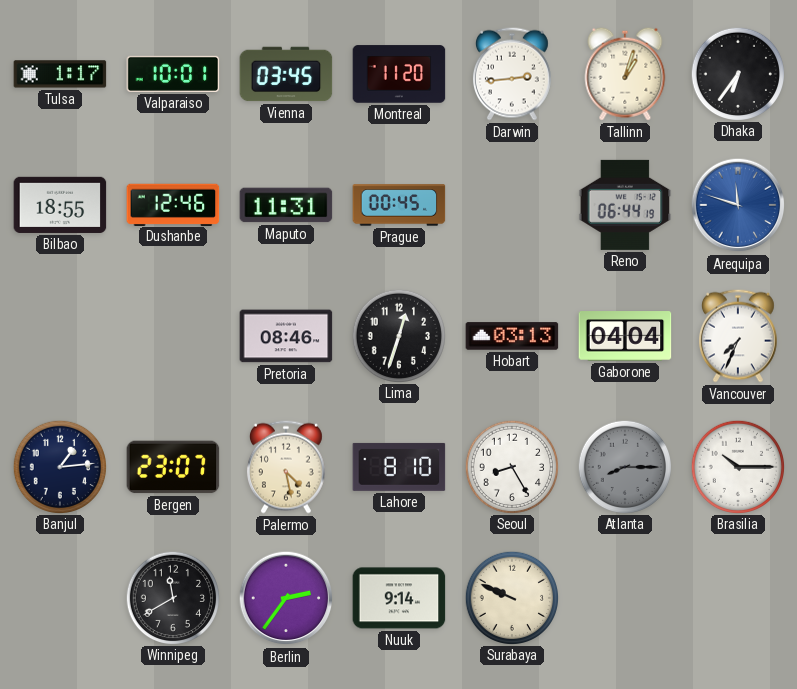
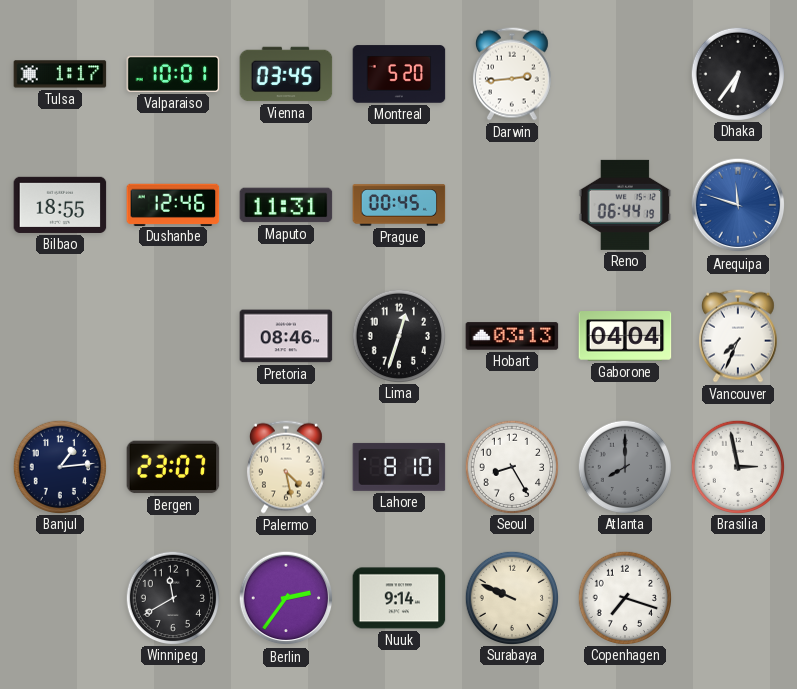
Montreal: 11:20 -> 5:20 (399, 74)
Tallinn: 1:03 -> none (625, 74)
Atlanta: 8:15 -> 8:00 (624, 466)
Brasilia: 10:15 -> 2:58 (737, 466)
Copenhagen: none -> 7:18 (624, 597)
